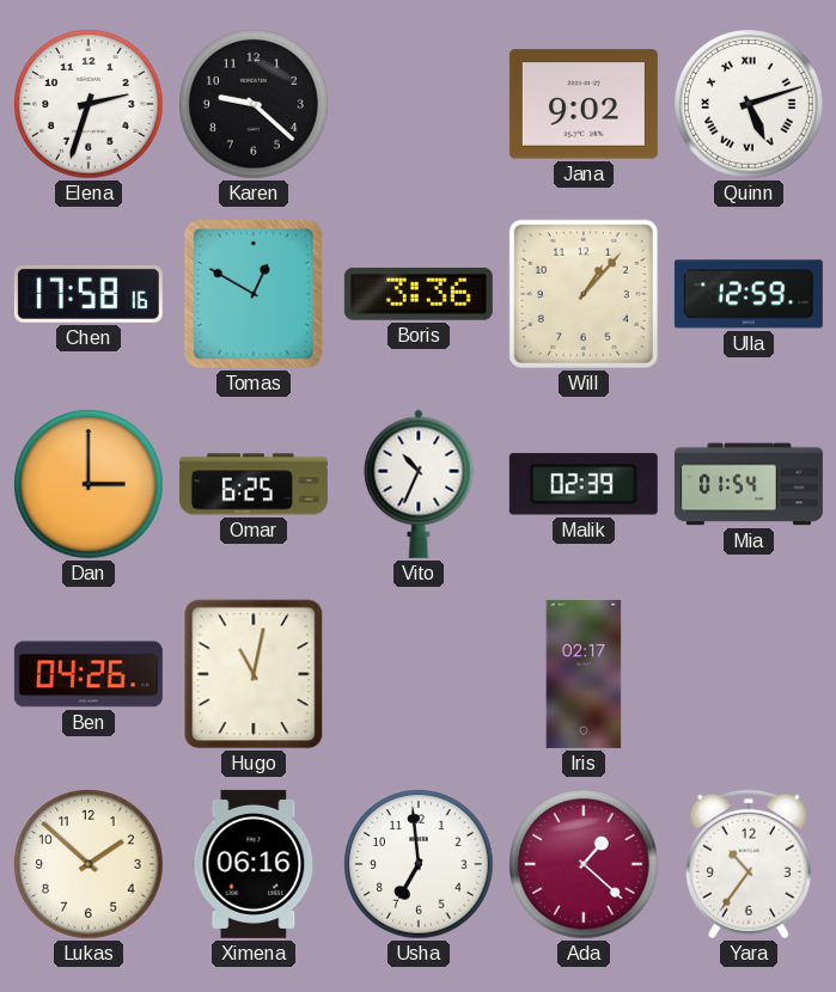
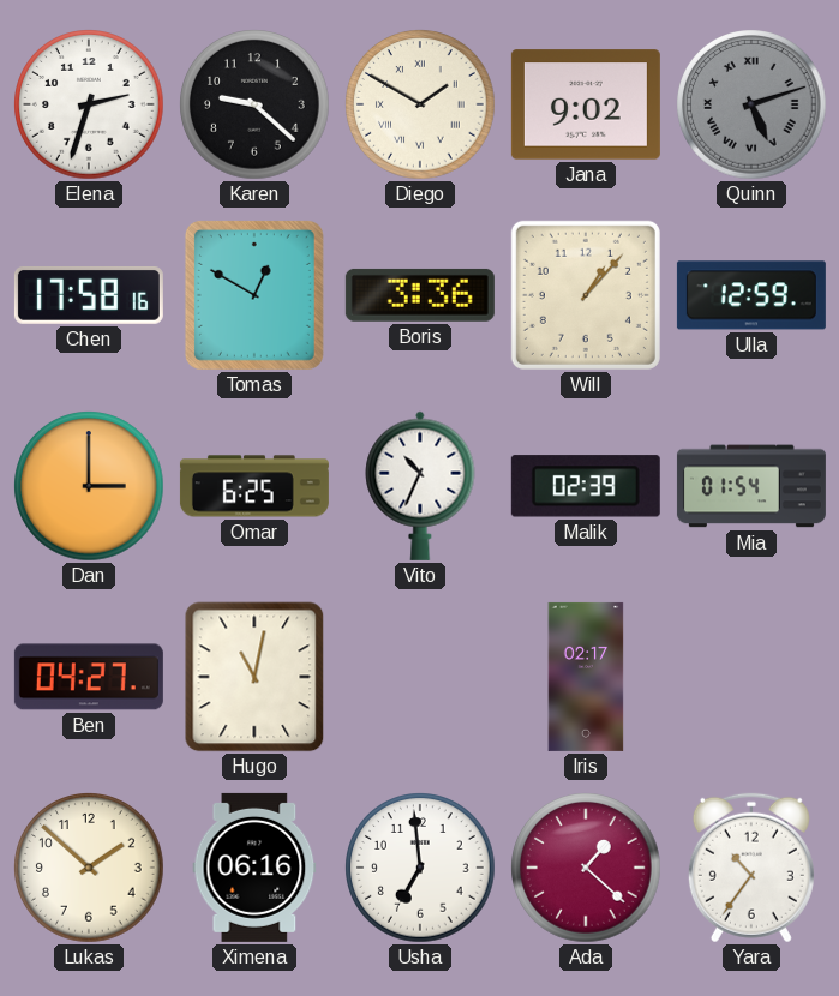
Diego: none -> 1:50 (420, 104)
Quinn dial: white -> grey (751, 104)
Ben: 04:26 -> 04:27 (89, 677)
